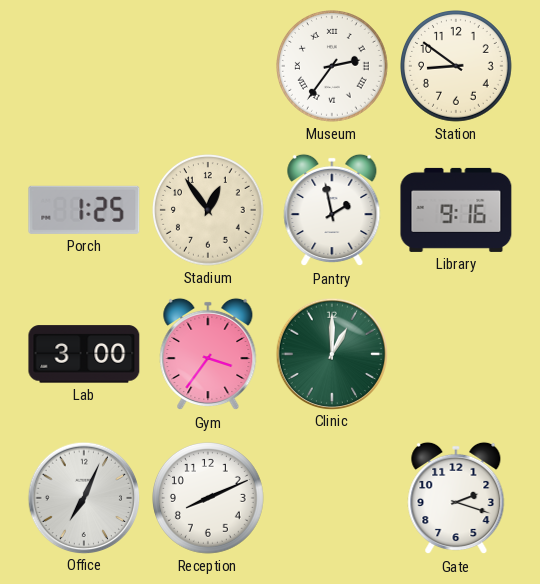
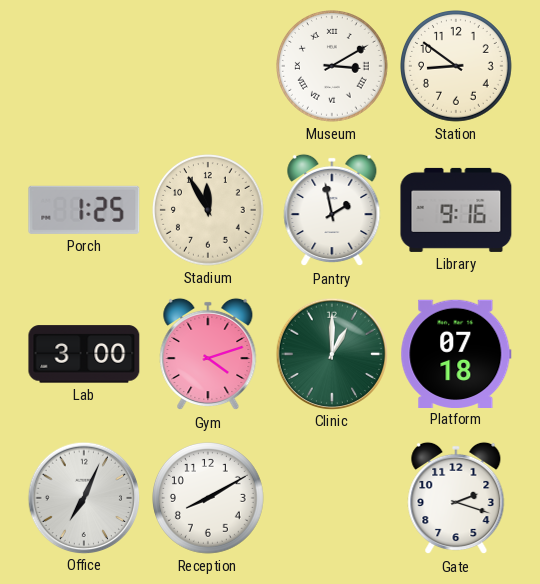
Museum: 2:36 -> 3:10 (333, 67)
Stadium: 12:54 -> 11:55 (209, 211)
Gym: 3:36 -> 4:12 (208, 354)
Platform: none -> 07:18 (456, 353)
Reception: 8:11 -> 8:10 (209, 499)
